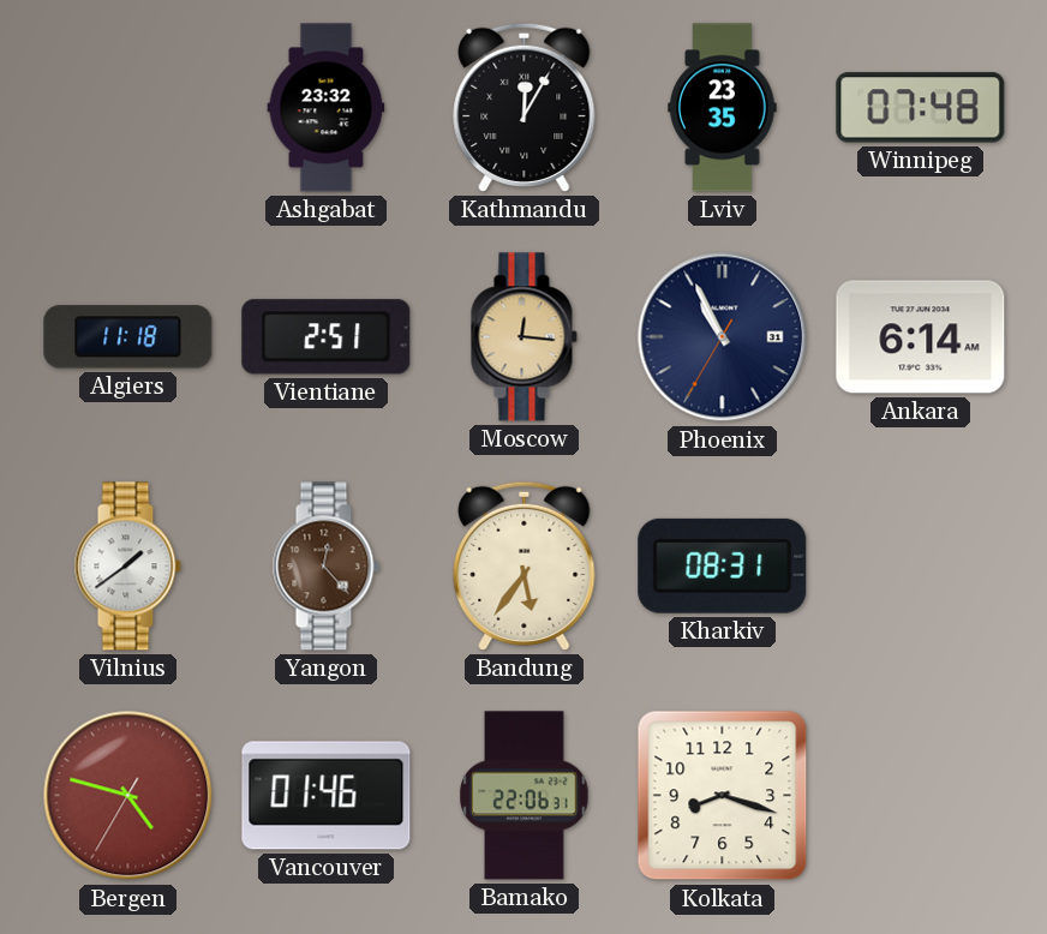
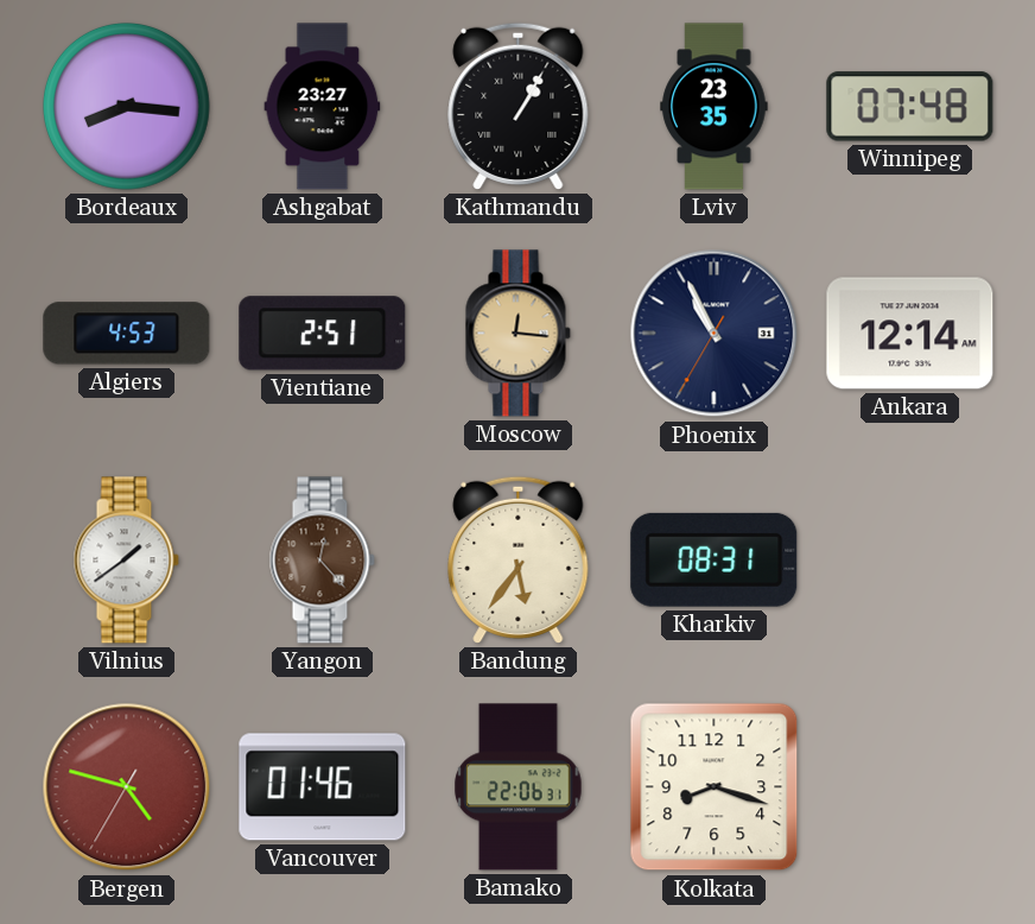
Bordeaux: none -> 8:16 (127, 107)
Ashgabat: 23:32 -> 23:27 (323, 107)
Kathmandu: 12:05 -> 1:05 (519, 106)
Algiers: 11:18 -> 4:53 (127, 334)
Ankara: 6:14 -> 12:14 (910, 334)
